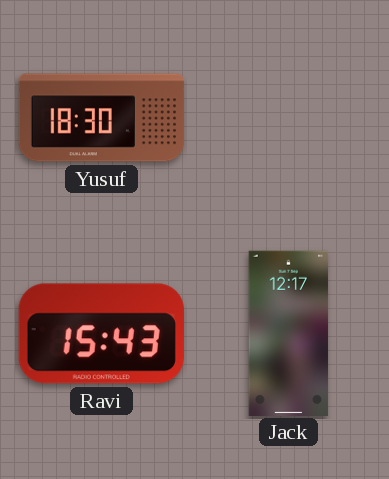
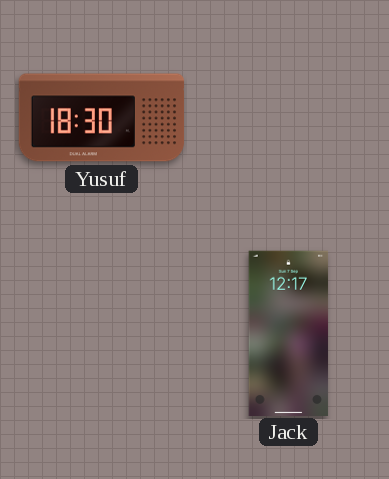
Ravi: 15:43 -> none (101, 334)
